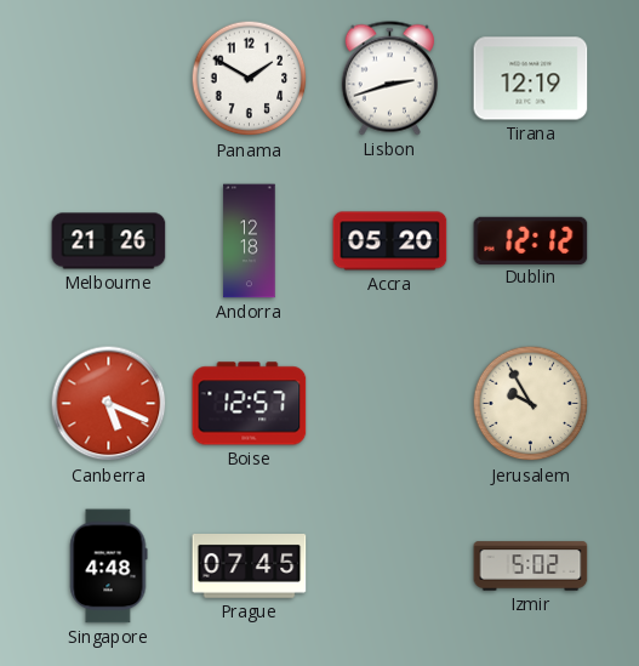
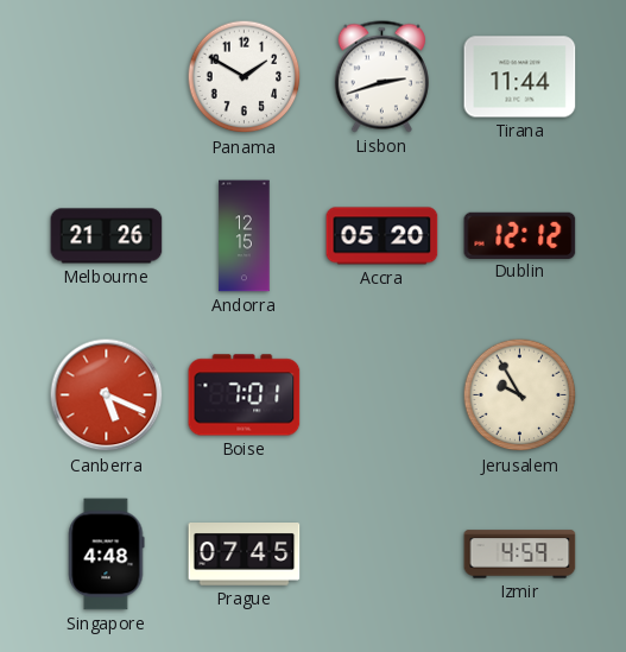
Tirana: 12:19 -> 11:44 (520, 77)
Andorra: 12:18 -> 12:15 (245, 236)
Boise: 12:57 -> 7:01 (245, 395)
Izmir: 5:02 -> 4:59 (520, 555)
